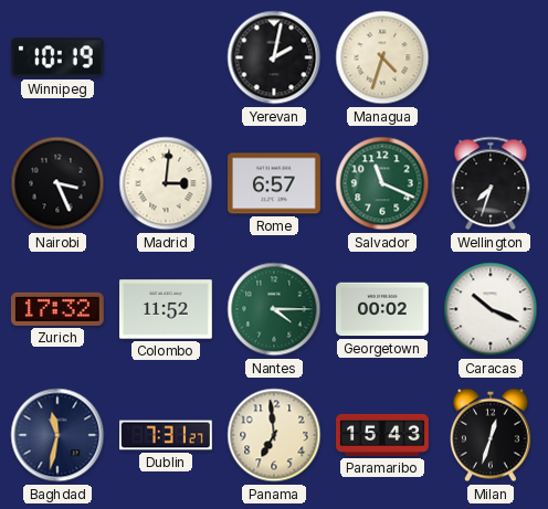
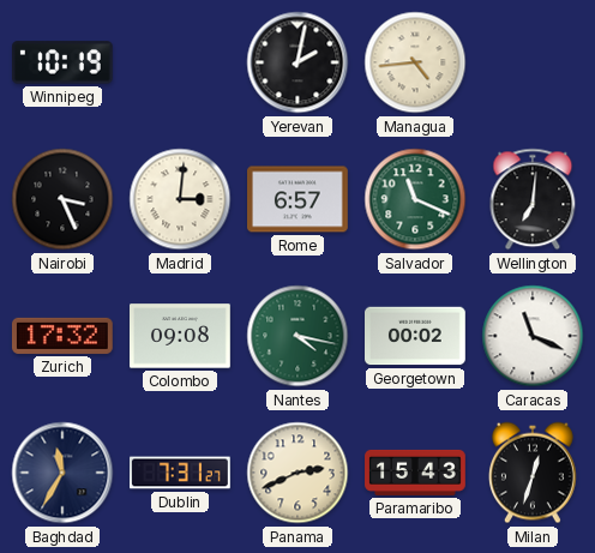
Managua: 4:33 -> 4:44 (415, 62)
Wellington: 7:33 -> 7:01 (533, 199)
Colombo: 11:52 -> 09:08 (181, 336)
Nantes: 4:15 -> 4:17 (297, 336)
Caracas: 10:19 -> 11:19 (533, 336)
Baghdad: 11:32 -> 11:35 (62, 473)
Panama: 6:59 -> 2:41 (297, 473)
